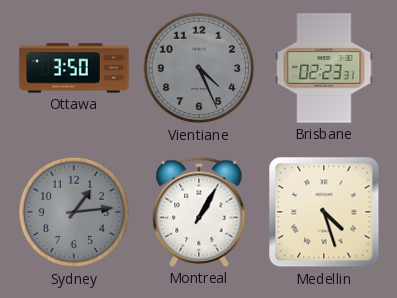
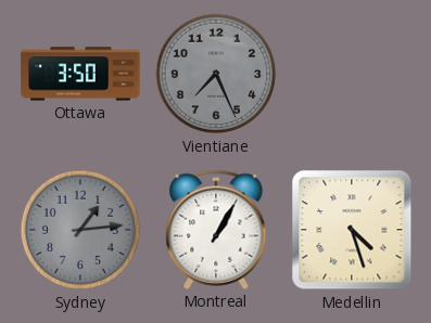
Vientiane: 4:26 -> 7:26 (216, 74)
Brisbane: 02:23 -> none (324, 68)
